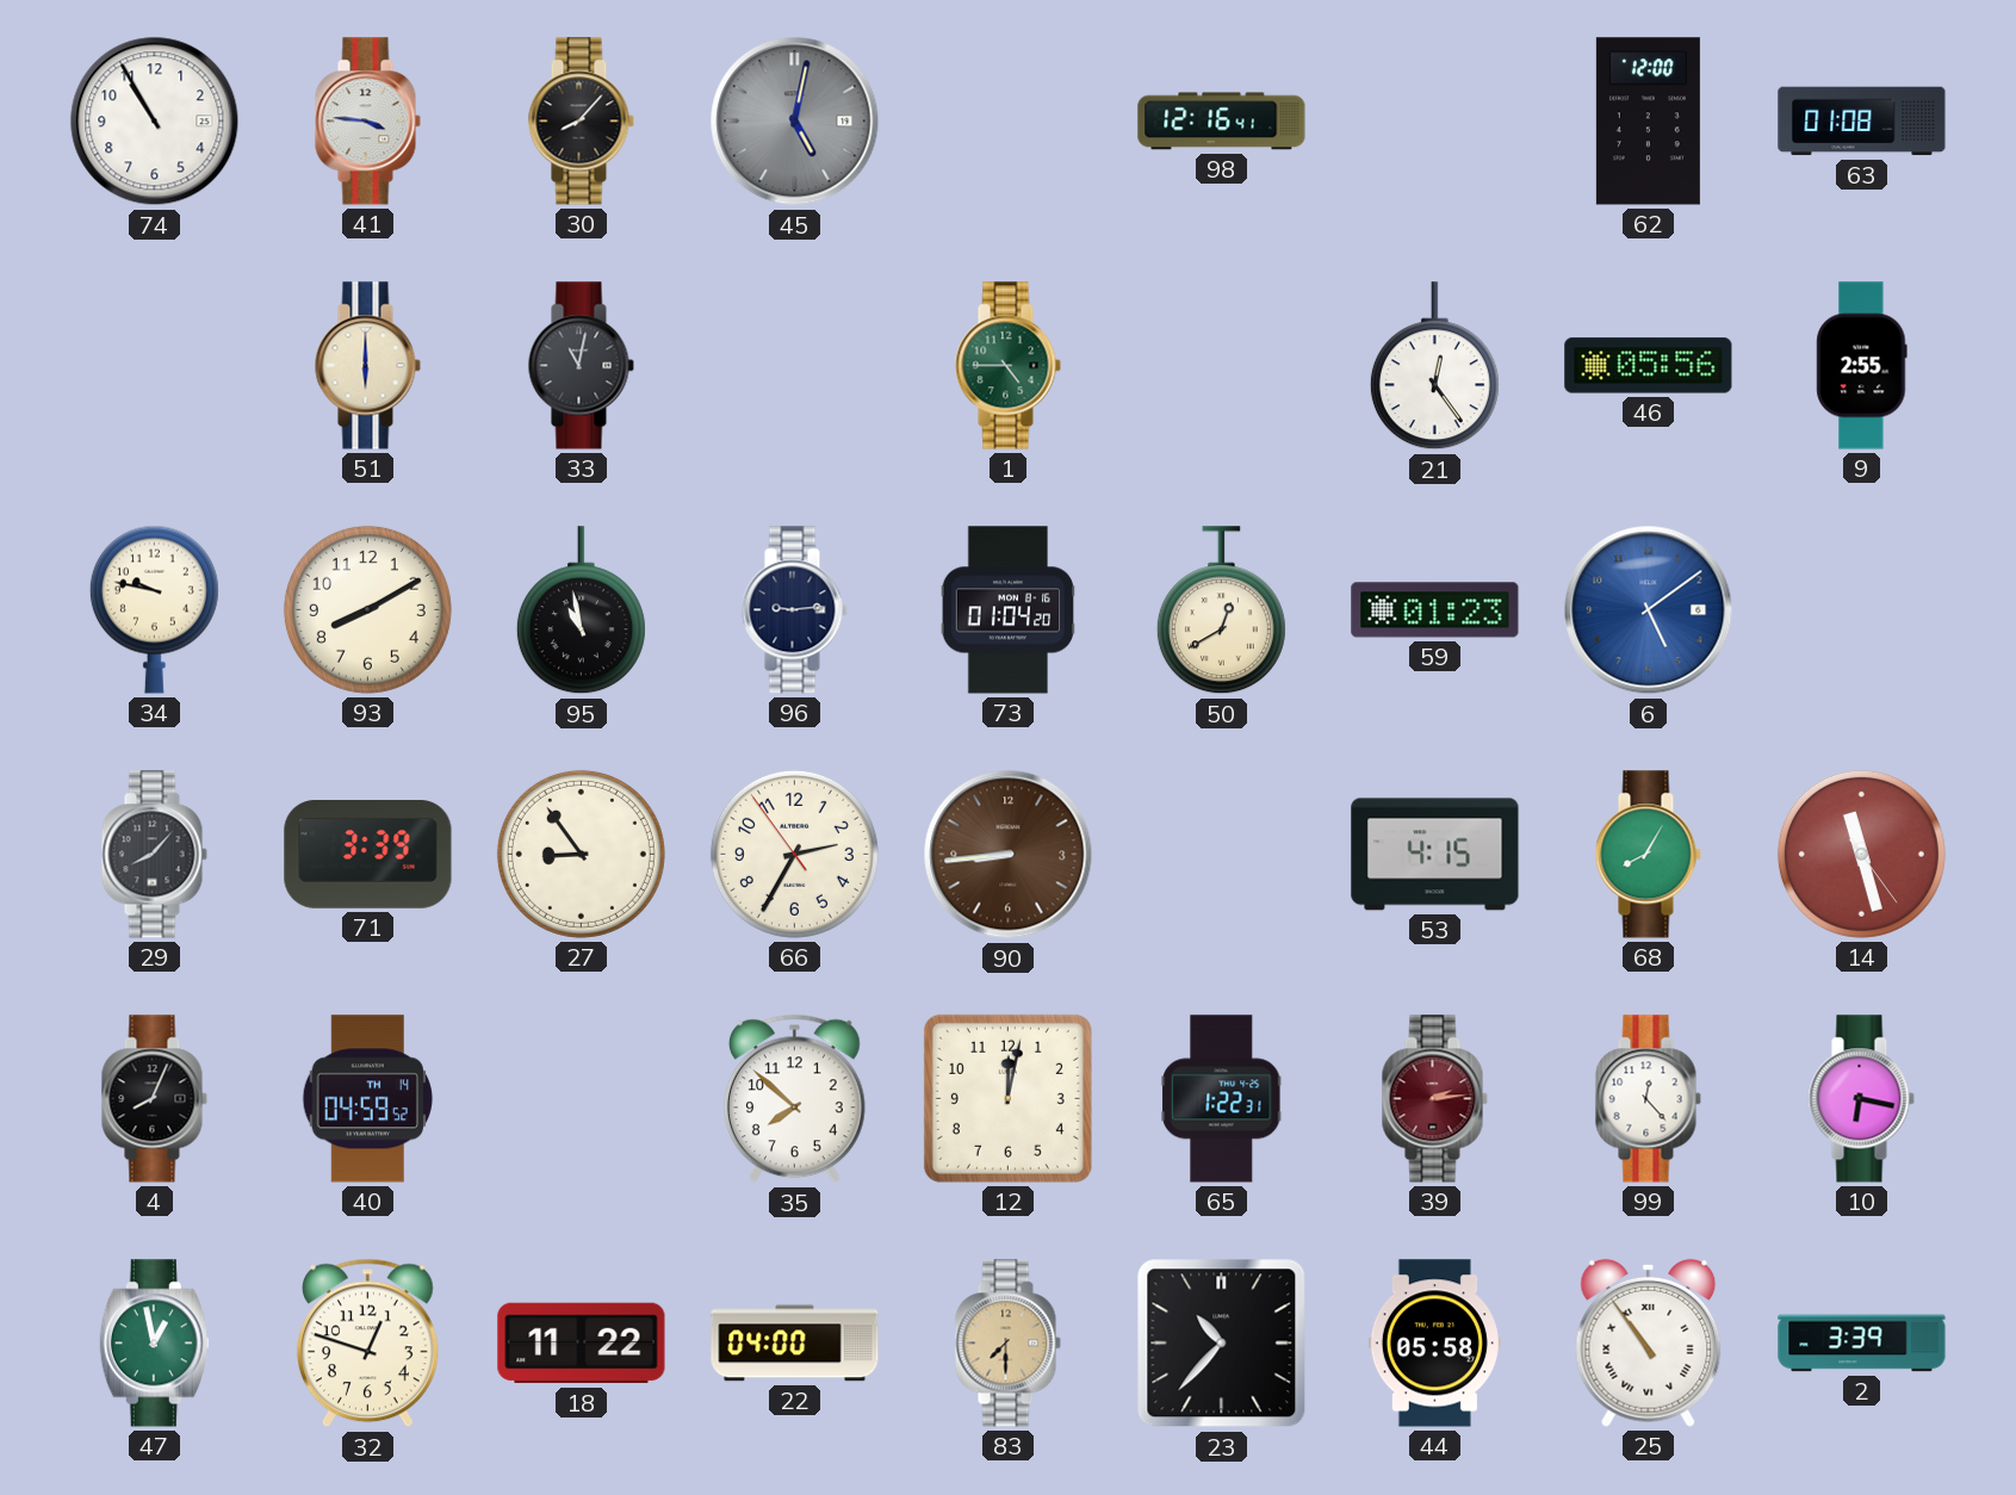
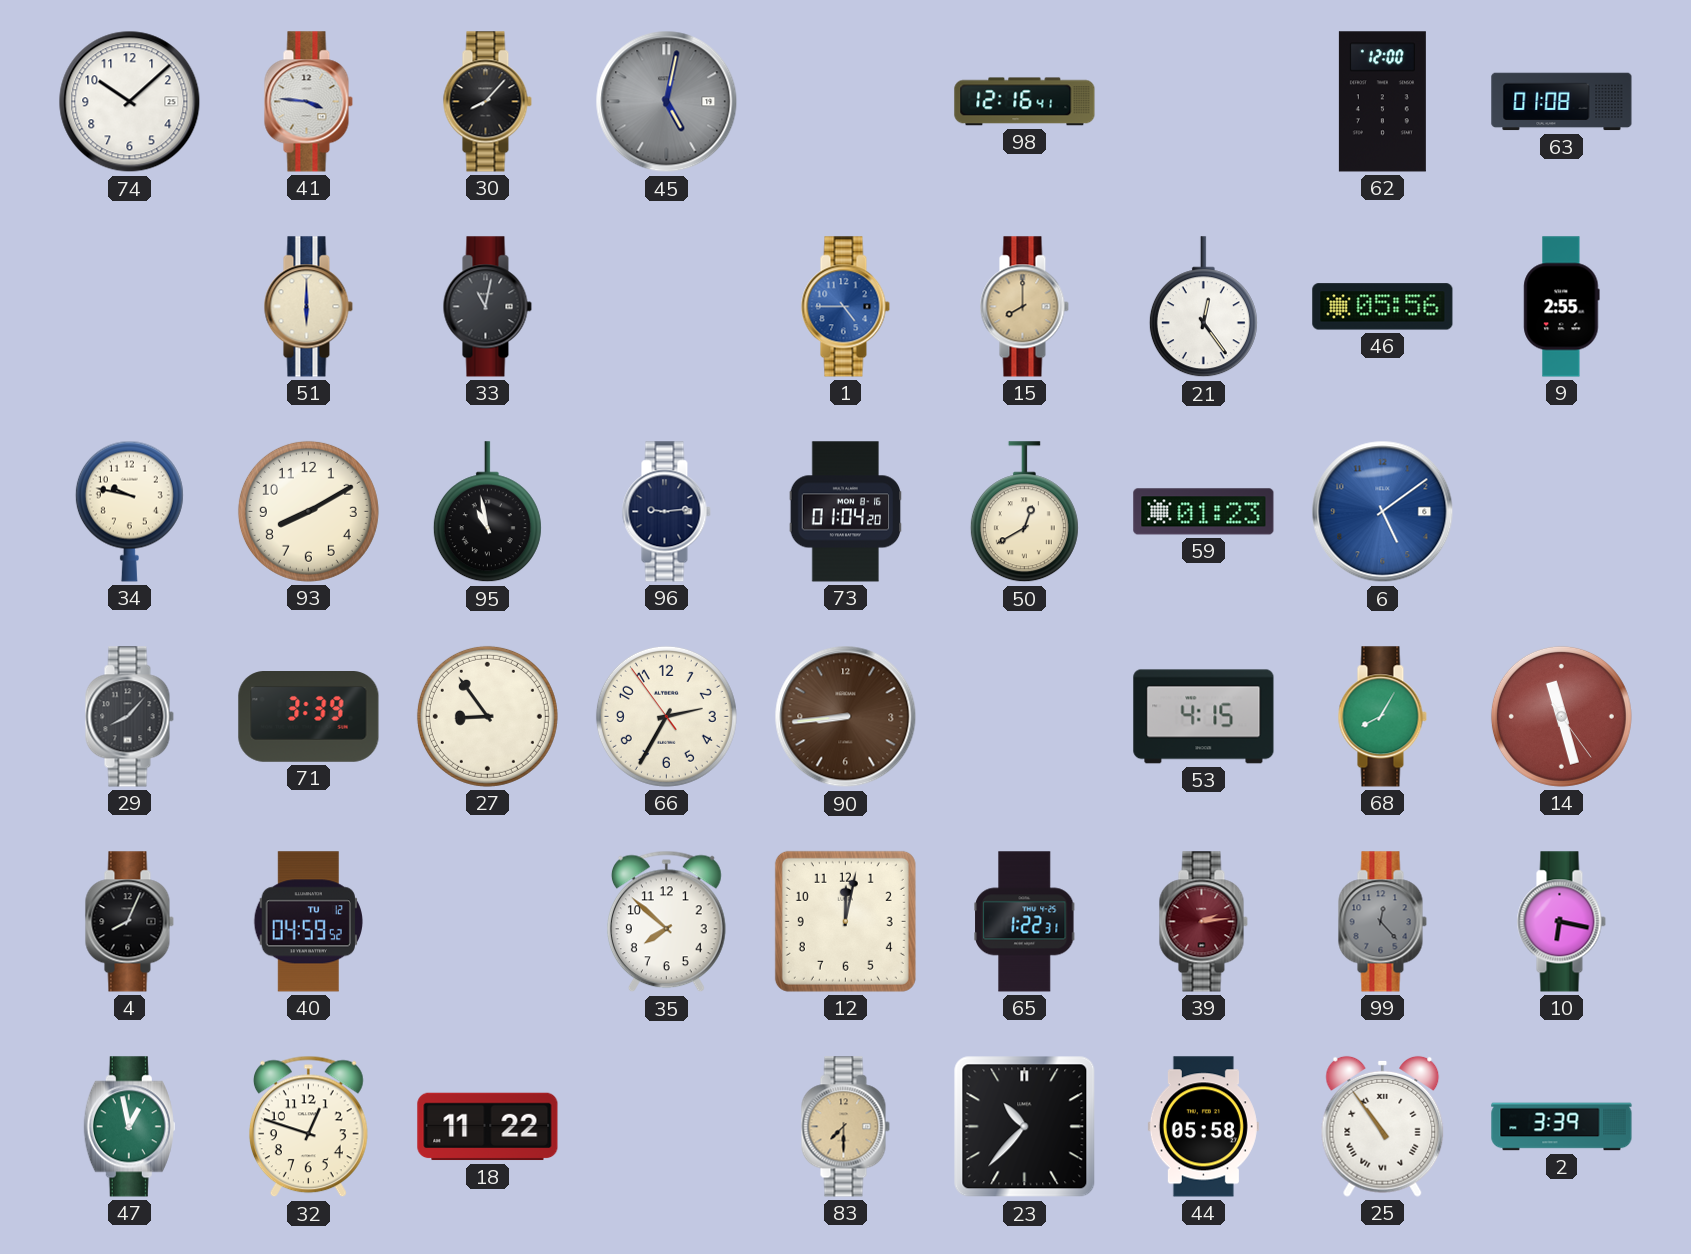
74: 10:55 -> 10:08 (130, 102)
1 dial: green -> blue (845, 307)
15: none -> 8:00 (1024, 307)
40 date: TH 14 -> TU 12 (308, 922)
99 dial: white -> grey (1382, 922)
22: 04:00 -> none (795, 1344)
